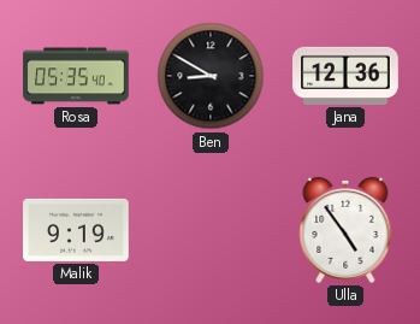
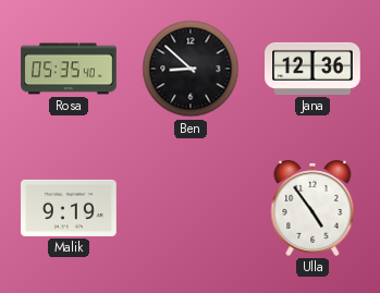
Ben: 8:50 -> 8:52 (191, 69)
